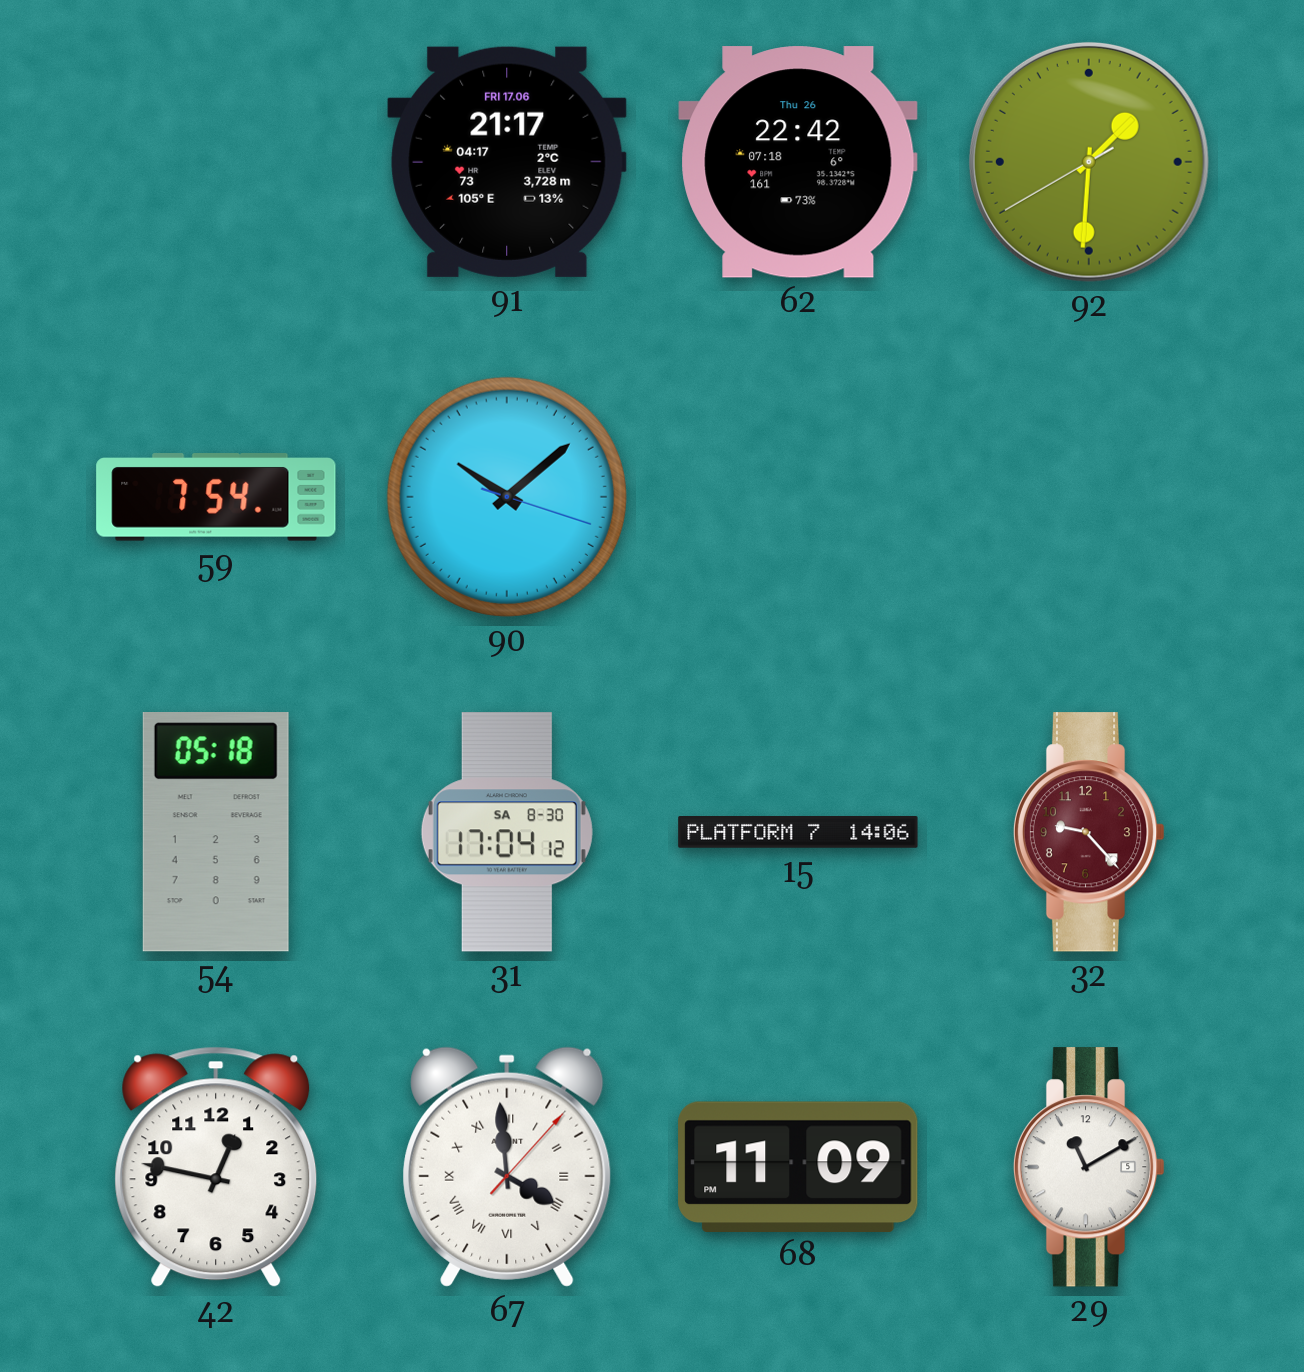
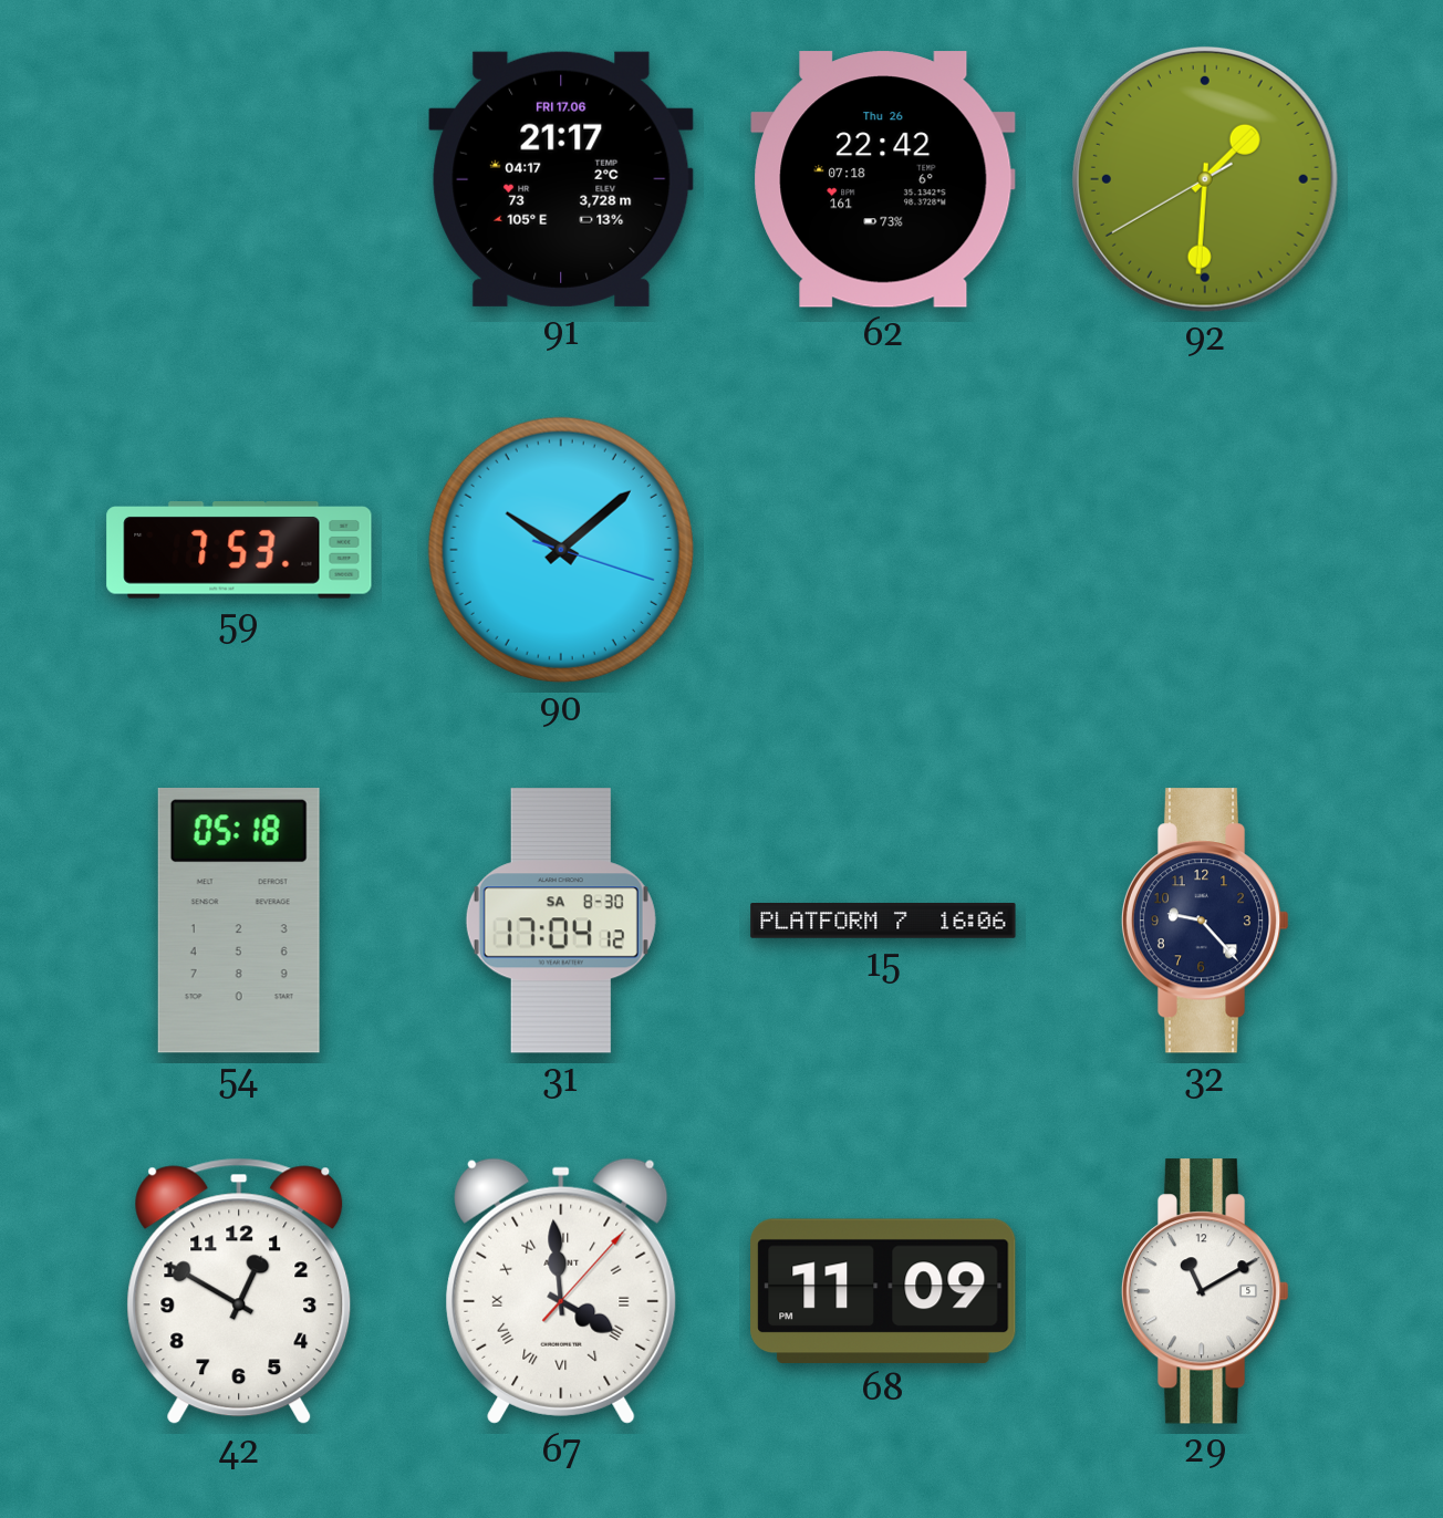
59: 7:54 -> 7:53 (239, 550)
15: 14:06 -> 16:06 (883, 922)
32 dial: burgundy -> navy (1205, 921)
42: 12:47 -> 12:50 (239, 1291)
